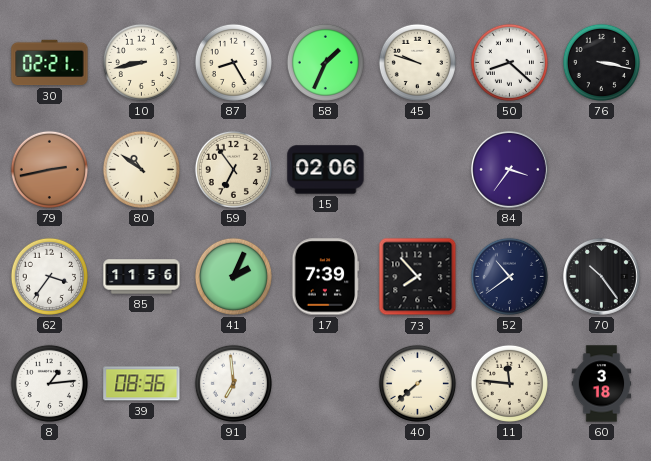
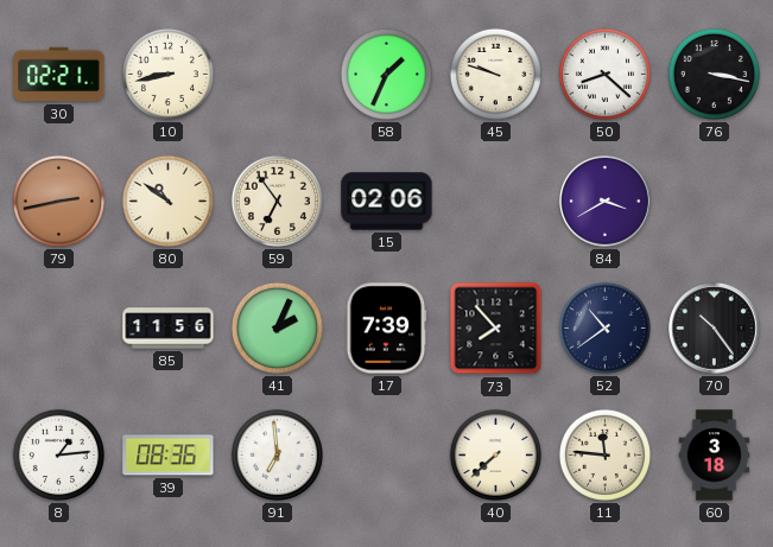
87: 8:25 -> none (233, 62)
84: 3:36 -> 3:40 (606, 202)
62: 3:36 -> none (49, 276)
